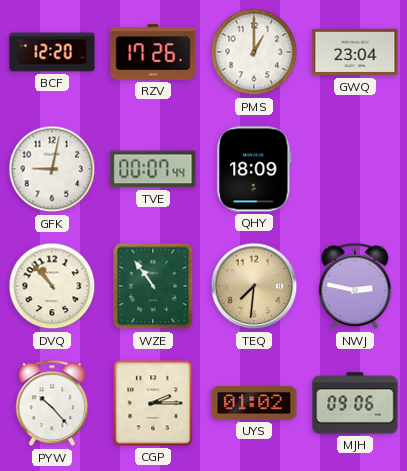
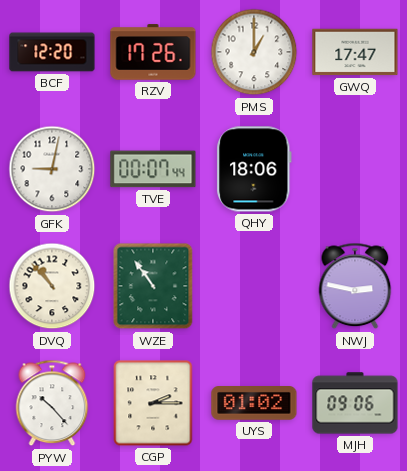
GWQ: 23:04 -> 17:47 (355, 52)
QHY: 18:09 -> 18:06 (254, 169)
TEQ: 7:31 -> none (254, 286)
